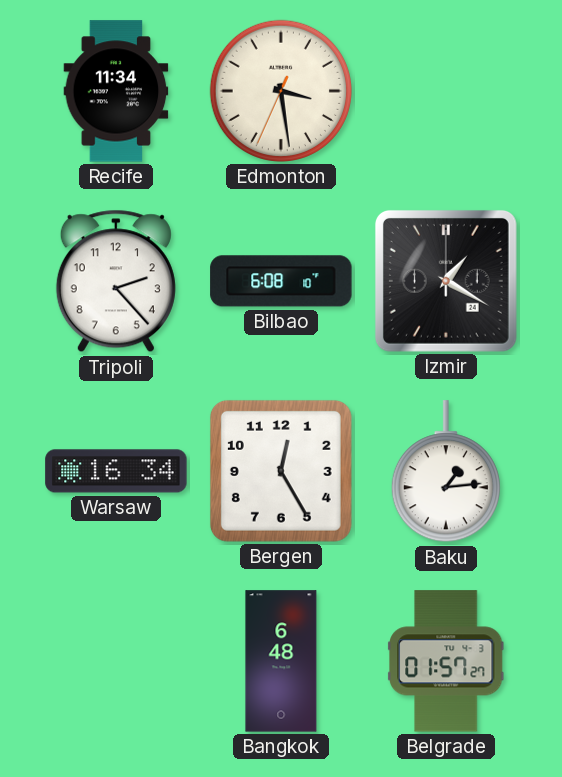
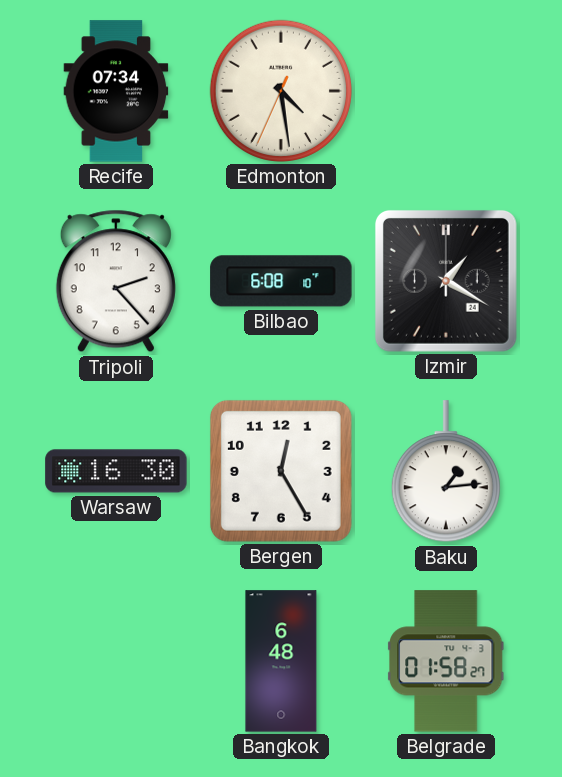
Recife: 11:34 -> 07:34 (116, 91)
Edmonton: 3:28 -> 4:28 (281, 91)
Warsaw: 16:34 -> 16:30 (116, 471)
Belgrade: 01:57 -> 01:58 (446, 661)
